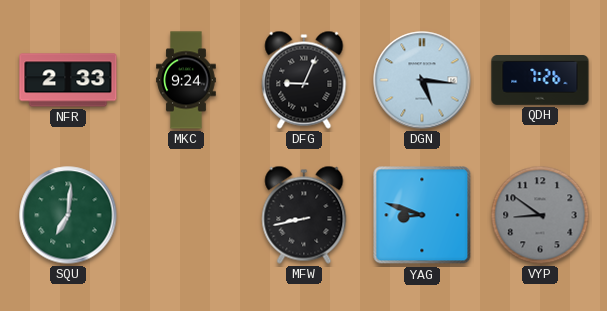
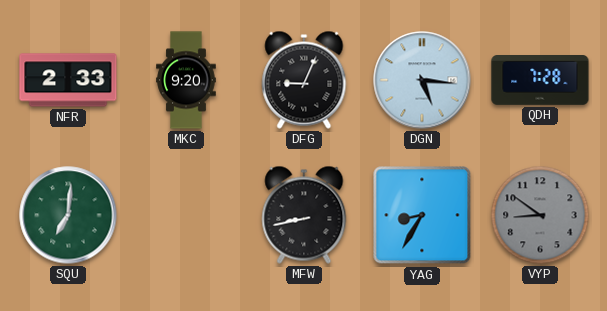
MKC: 9:24 -> 9:20 (186, 80)
QDH: 7:26 -> 7:28 (540, 80)
YAG: 8:48 -> 8:35 (422, 215)
